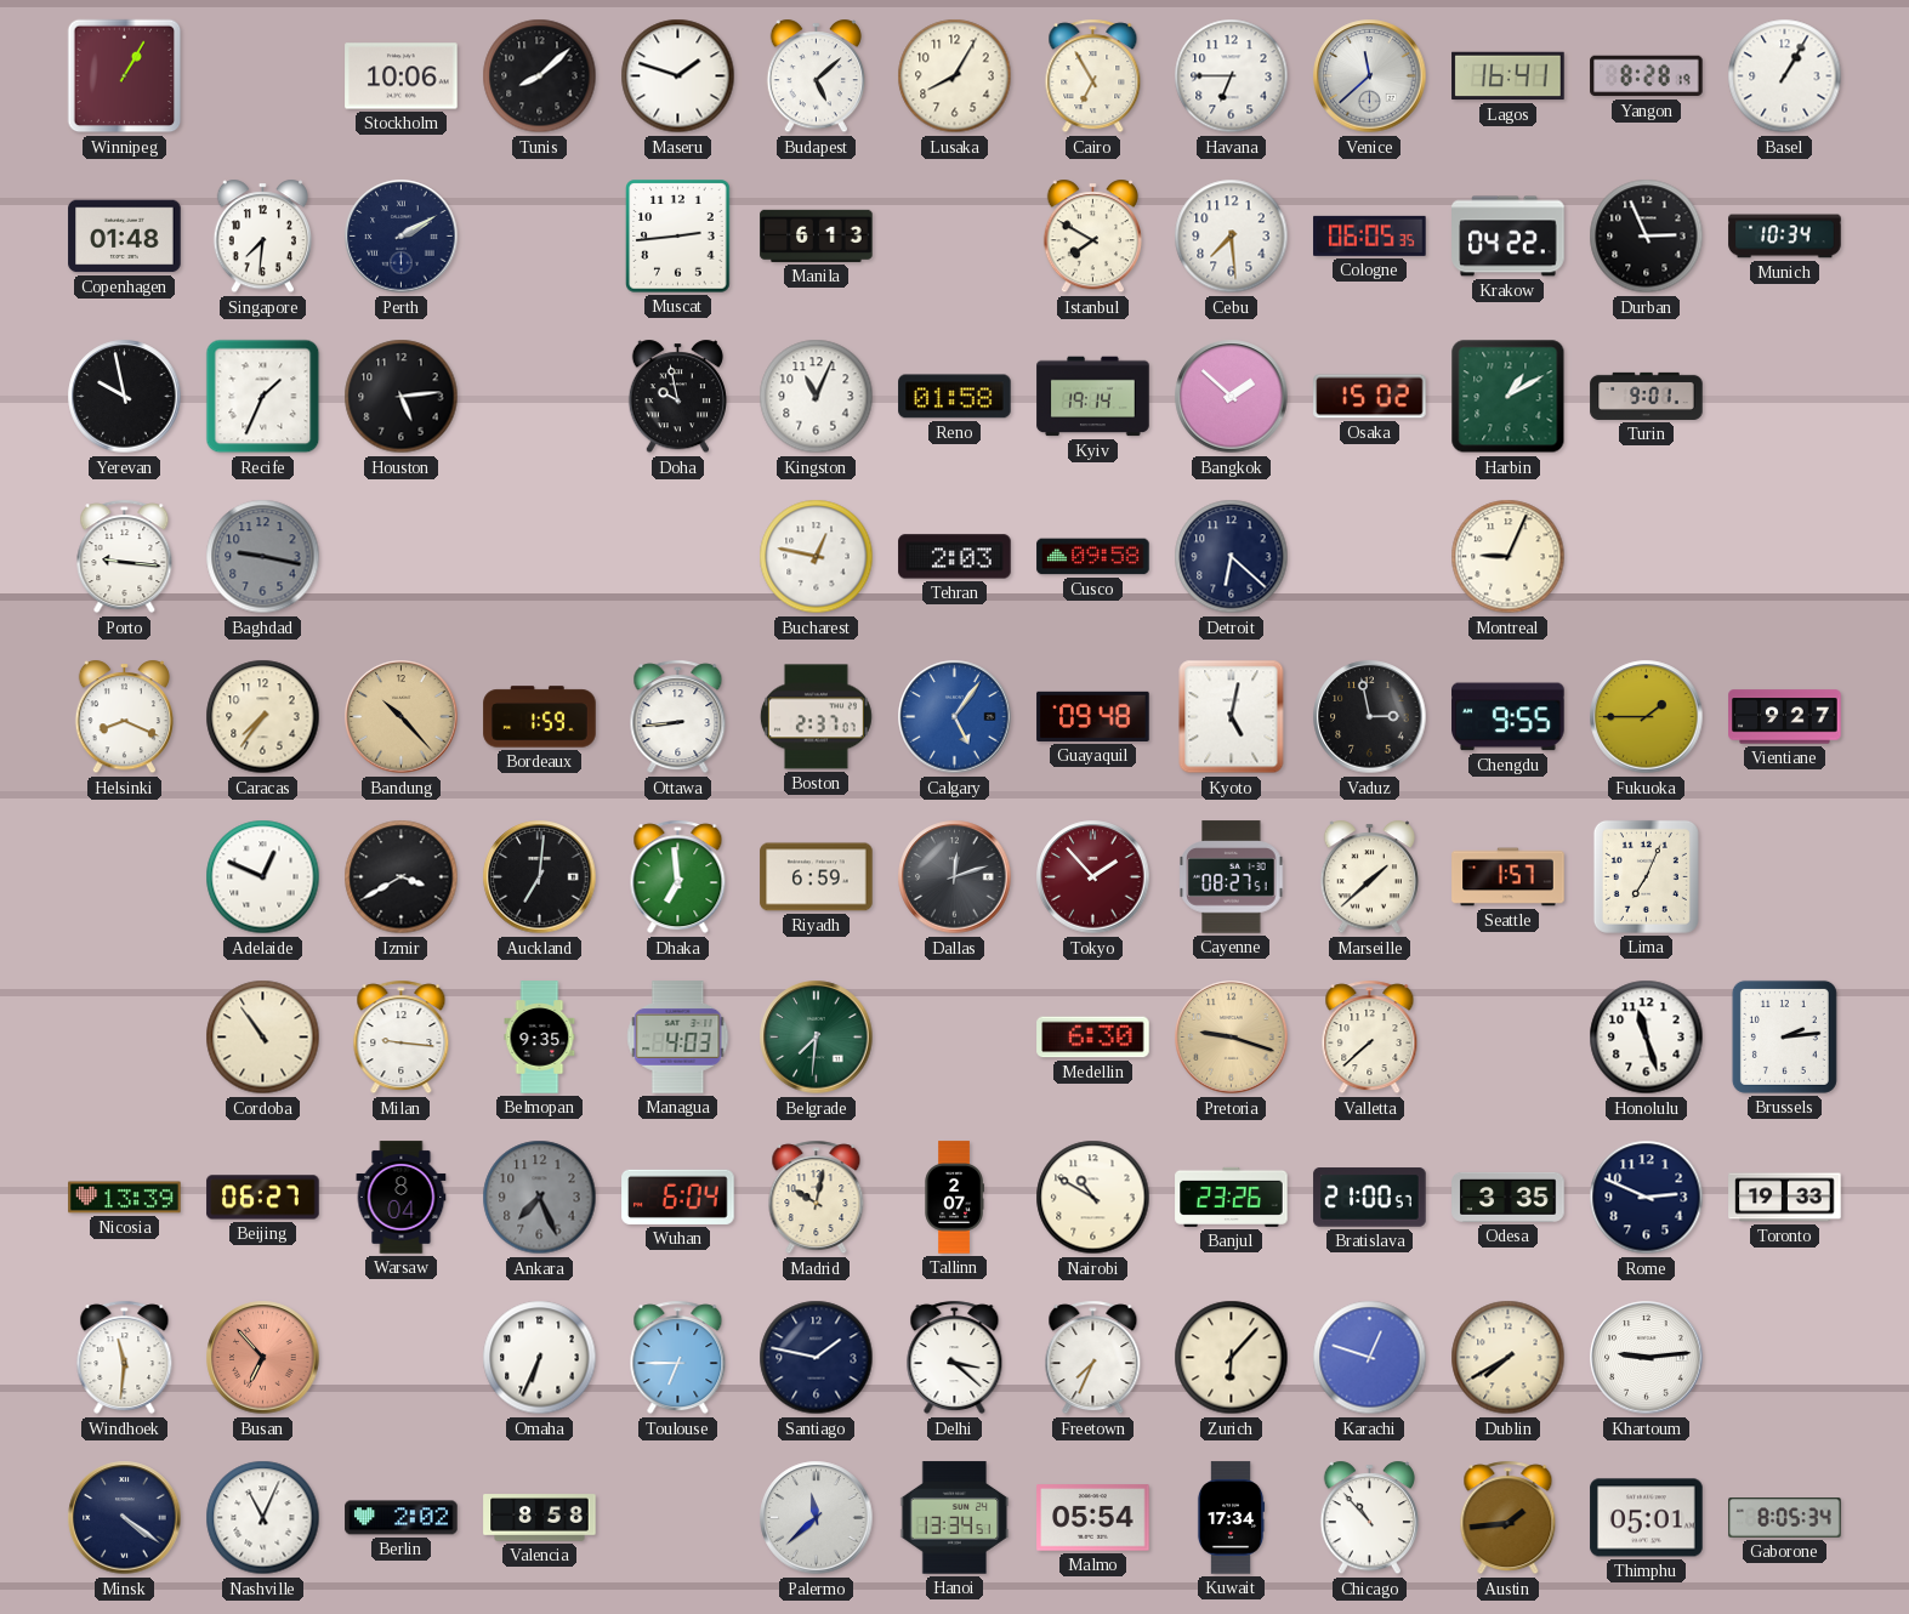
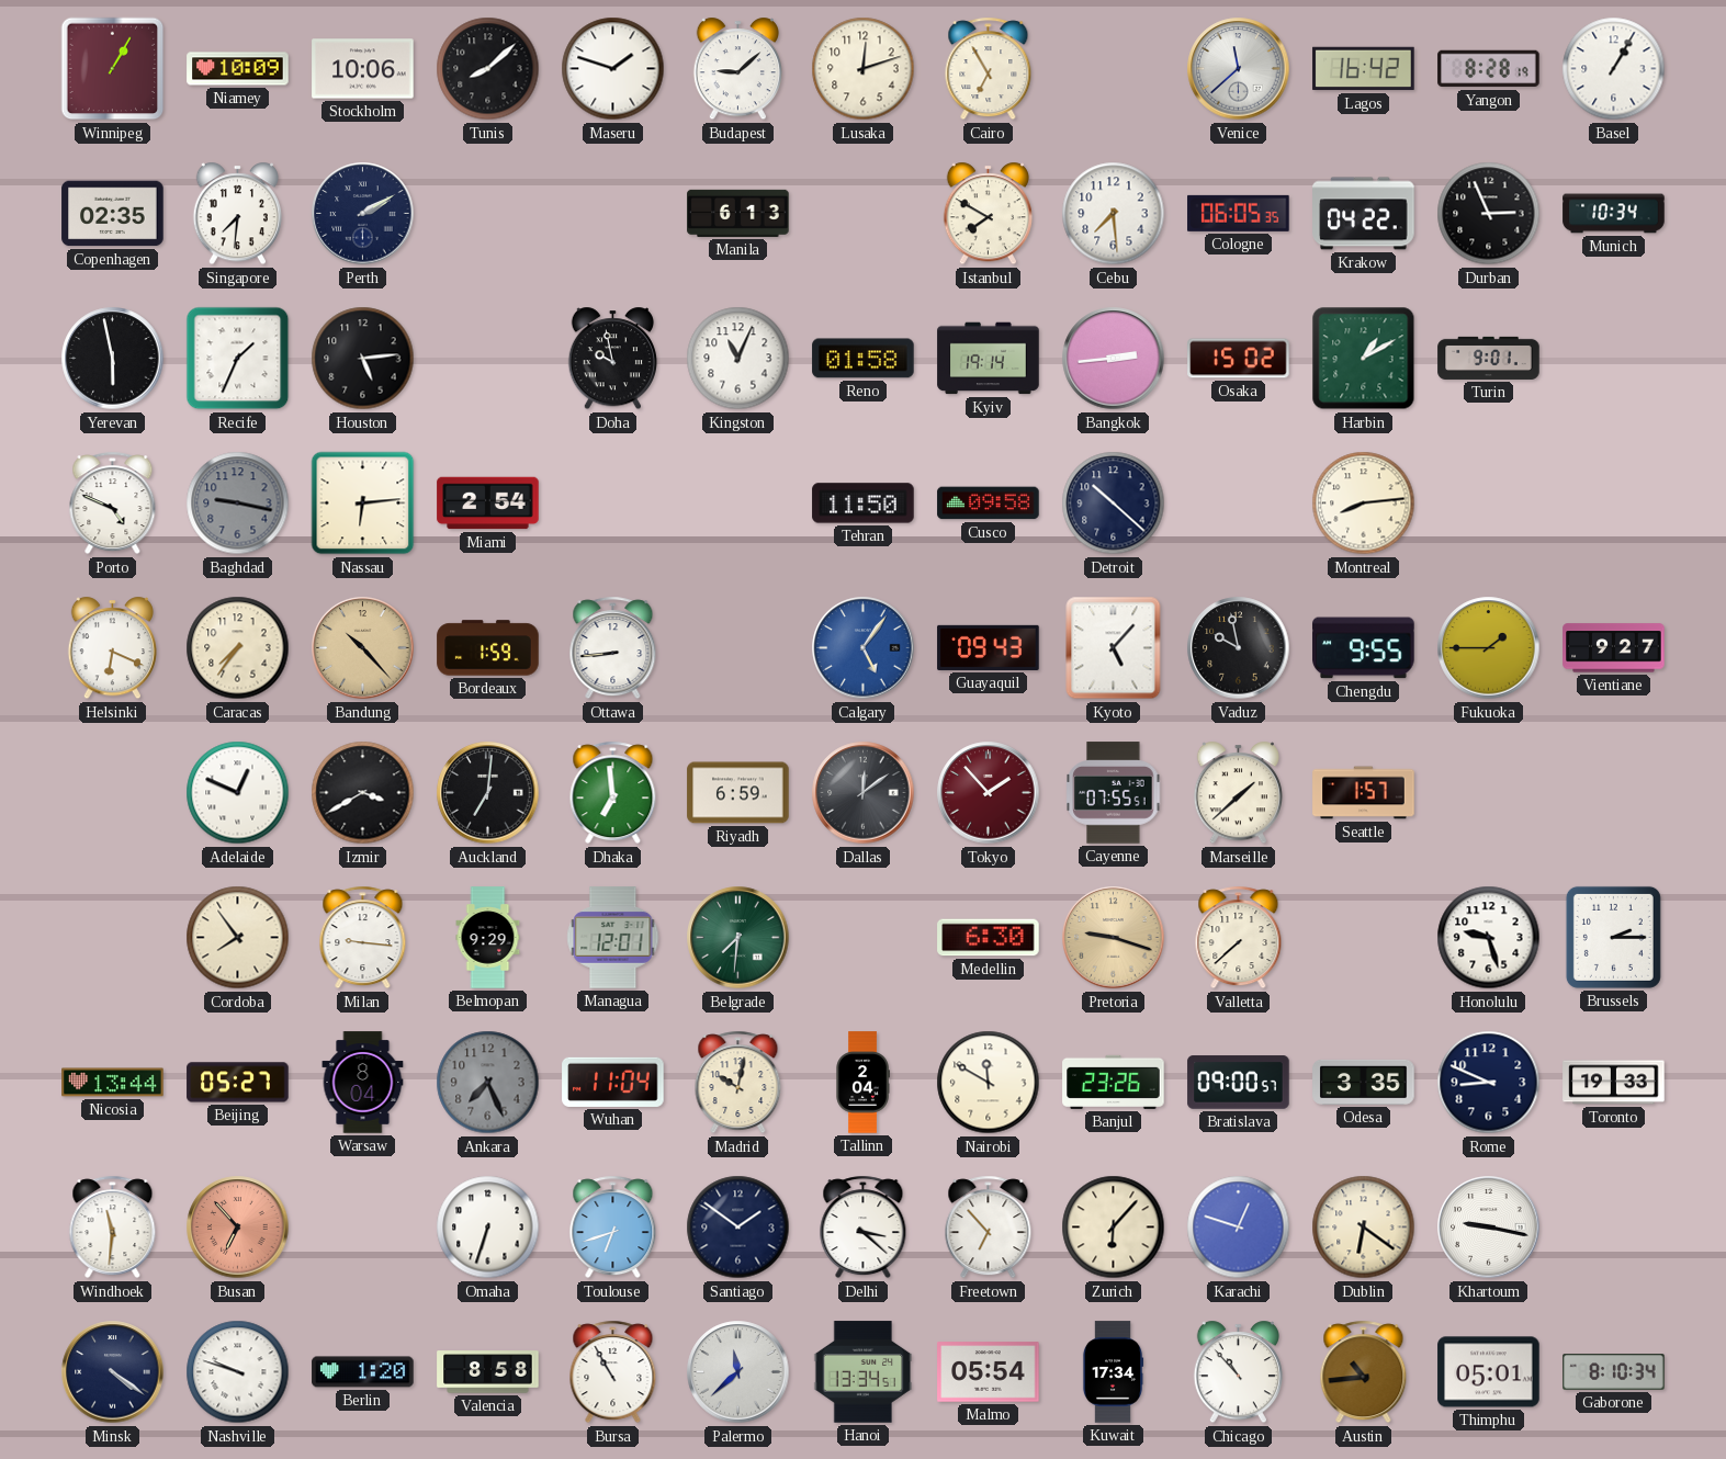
Niamey: none -> 10:09 (238, 69)
Budapest: 5:08 -> 9:08 (737, 69)
Lusaka: 8:05 -> 12:12 (864, 69)
Havana: 6:45 -> none (1232, 76)
Lagos: 16:41 -> 16:42 (1364, 69)
Copenhagen: 01:48 -> 02:35 (113, 214)
Muscat: 2:44 -> none (678, 237)
Yerevan: 9:58 -> 5:58 (113, 359)
Bangkok: 1:52 -> 2:44 (1114, 359)
Porto: 9:16 -> 4:49 (113, 504)
Nassau: none -> 6:14 (363, 504)
Miami: none -> 2:54 (488, 504)
Bucharest: 12:47 -> none (817, 557)
Tehran: 2:03 -> 11:50 (864, 504)
Detroit: 6:22 -> 10:22 (1114, 504)
Montreal: 9:04 -> 8:14 (1364, 504)
Helsinki: 8:19 -> 6:19 (112, 648)
Boston: 2:37 -> none (816, 717)
Guayaquil: 09:48 -> 09:43 (989, 647)
Kyoto: 5:02 -> 5:07 (1114, 648)
Vaduz: 2:58 -> 9:58 (1239, 648)
Dallas: 12:12 -> 12:09 (864, 793)
Cayenne: 08:27 -> 07:55 (1114, 793)
Lima: 7:04 -> none (1646, 876)
Cordoba: 10:54 -> 7:54 (238, 938)
Belmopan: 9:35 -> 9:29 (488, 938)
Managua: 4:03 -> 12:01 (613, 938)
Honolulu: 11:27 -> 9:27 (1489, 938)
Brussels: 2:14 -> 2:15 (1613, 937)
Nicosia: 13:39 -> 13:44 (113, 1083)
Beijing: 06:27 -> 05:27 (238, 1083)
Wuhan: 6:04 -> 11:04 (613, 1082)
Tallinn: 2:07 -> 2:04 (862, 1083)
Nairobi: 10:50 -> 11:50 (989, 1083)
Bratislava: 21:00 -> 09:00 (1239, 1083)
Rome: 2:49 -> 8:49 (1489, 1083)
Omaha: 6:34 -> 6:33 (488, 1228)
Toulouse: 6:45 -> 6:42 (613, 1228)
Santiago: 1:47 -> 1:51 (738, 1228)
Freetown: 7:34 -> 6:53 (989, 1228)
Dublin: 7:40 -> 6:21 (1364, 1228)
Khartoum: 9:14 -> 9:17 (1489, 1228)
Nashville: 11:04 -> 9:48 (238, 1372)
Berlin: 2:02 -> 1:20 (363, 1372)
Bursa: none -> 10:55 (613, 1372)
Austin: 1:44 -> 10:44 (1364, 1372)
Gaborone: 8:05 -> 8:10 (1614, 1372)
